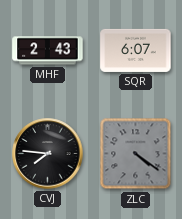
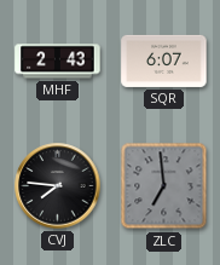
ZLC: 4:21 -> 6:59 (164, 186)
